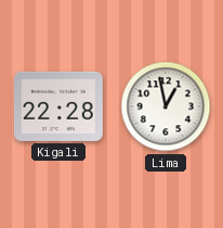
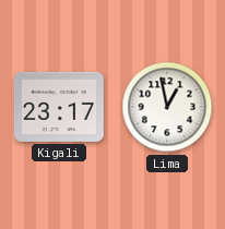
Kigali: 22:28 -> 23:17 (59, 107)
